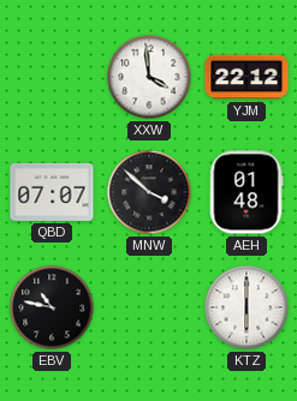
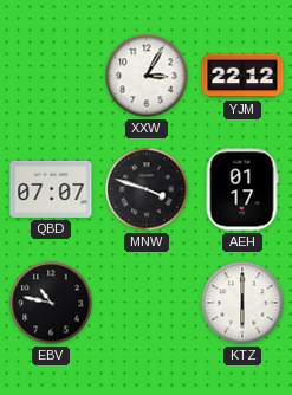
XXW: 3:59 -> 3:05 (147, 76)
MNW: 3:52 -> 3:48 (147, 189)
AEH: 01:48 -> 01:17 (242, 189)
